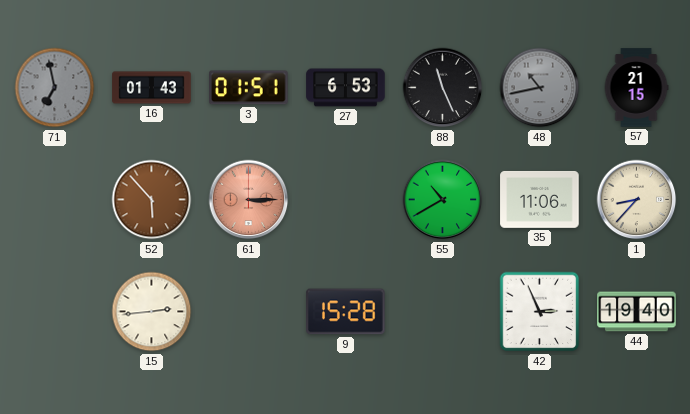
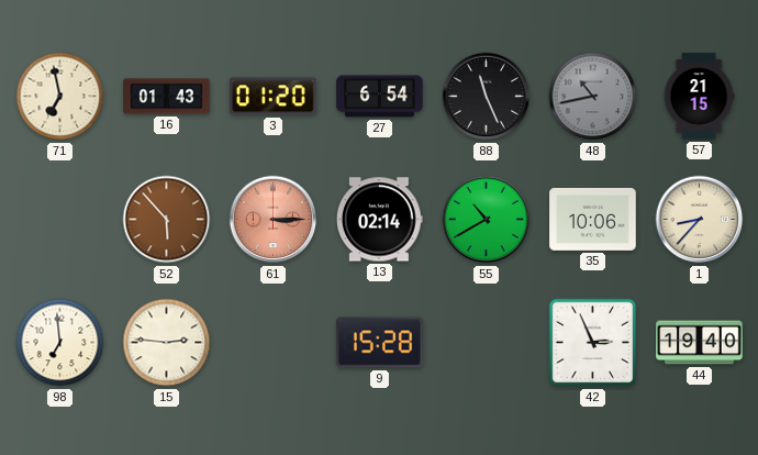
71 dial: grey -> cream (60, 97)
3: 01:51 -> 01:20 (274, 97)
27: 6:53 -> 6:54 (380, 97)
13: none -> 02:14 (380, 220)
35: 11:06 -> 10:06 (593, 219)
98: none -> 6:59 (60, 343)
15: 2:44 -> 2:46 (167, 343)
